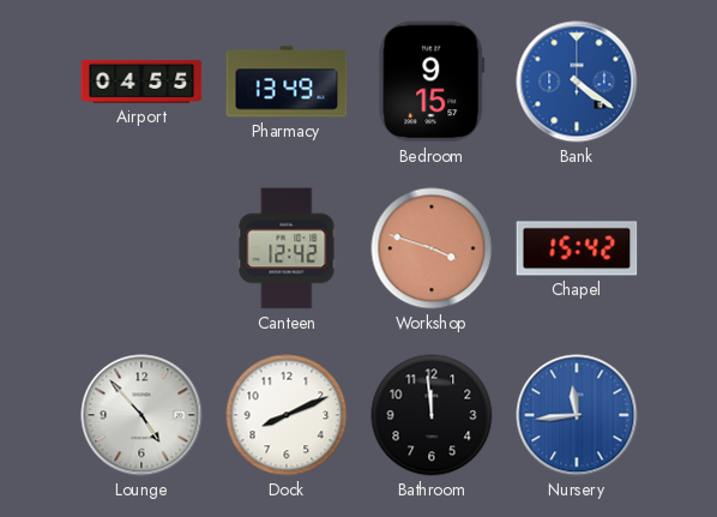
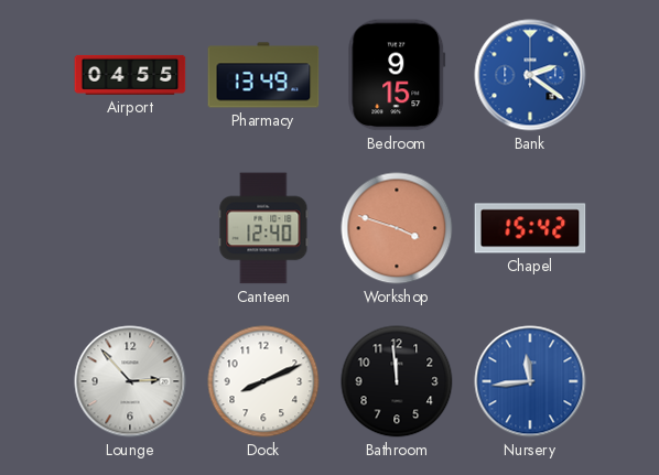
Bank: 4:21 -> 2:21 (530, 75)
Canteen: 12:42 -> 12:40 (263, 228)
Lounge: 4:53 -> 2:53 (130, 381)
